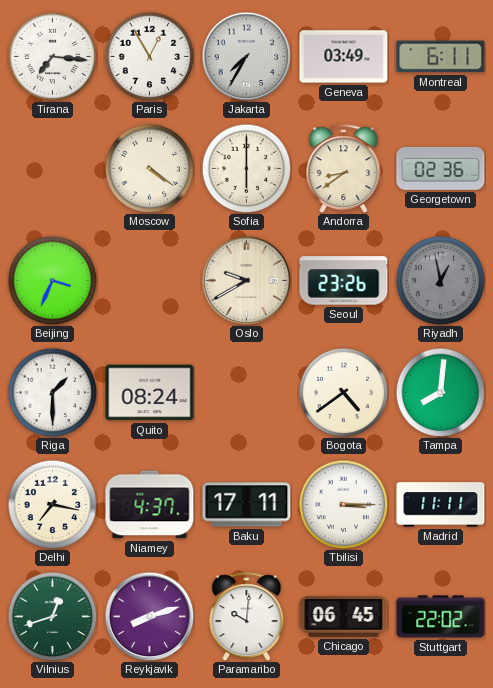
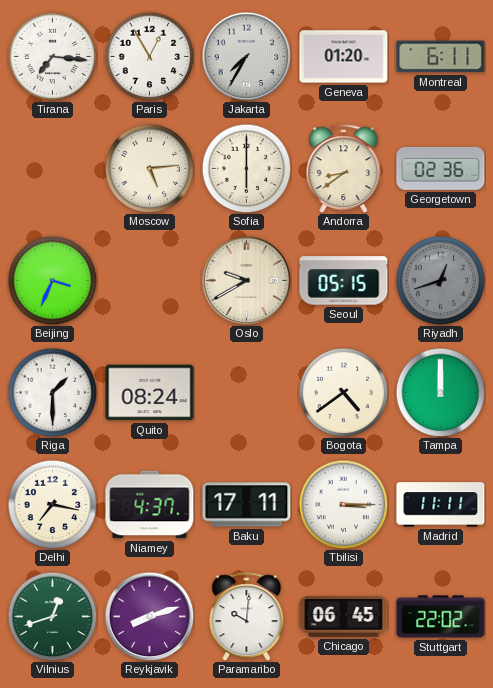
Geneva: 03:49 -> 01:20 (344, 57)
Moscow: 4:21 -> 5:14 (149, 168)
Seoul: 23:26 -> 05:15 (344, 281)
Riyadh: 12:58 -> 12:42 (440, 280)
Tampa: 8:01 -> 12:00 (440, 392)
